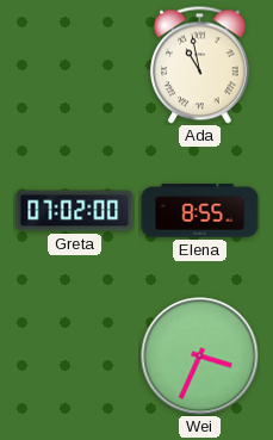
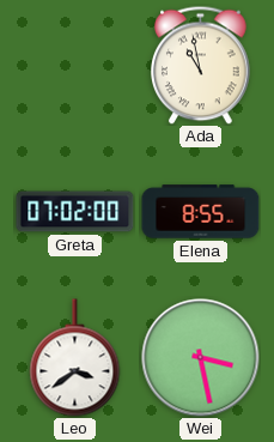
Leo: none -> 3:39 (75, 358)
Wei: 3:34 -> 3:28 (201, 358)
